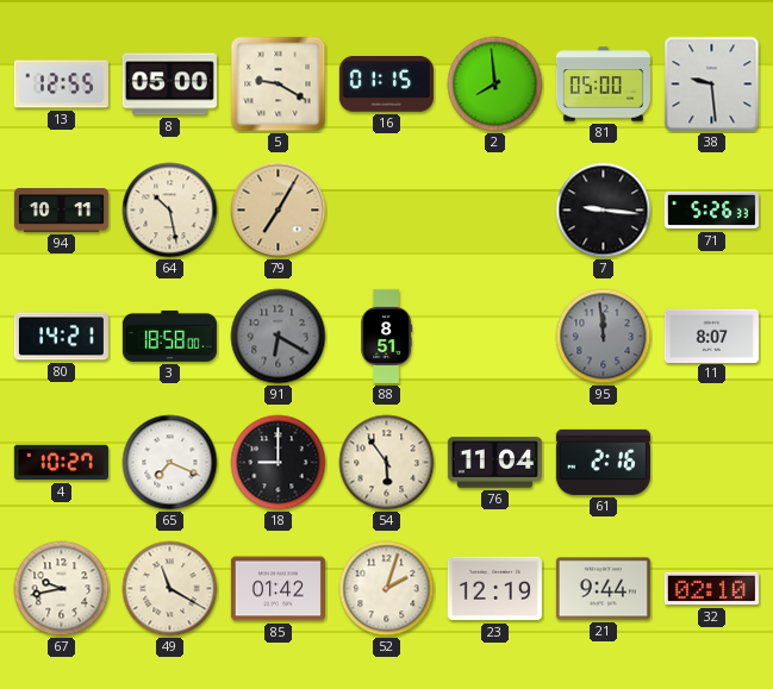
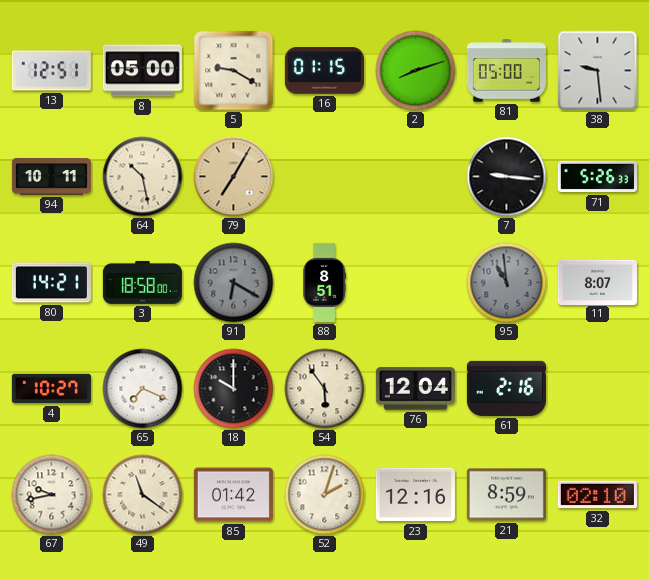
13: 12:55 -> 12:51 (51, 71)
2: 7:59 -> 8:12 (416, 71)
95: 11:59 -> 10:59 (507, 283)
18: 9:00 -> 10:00 (234, 389)
76: 11:04 -> 12:04 (415, 389)
49: 11:20 -> 11:21 (143, 495)
23: 12:19 -> 12:16 (415, 495)
21: 9:44 -> 8:59 (506, 495)
